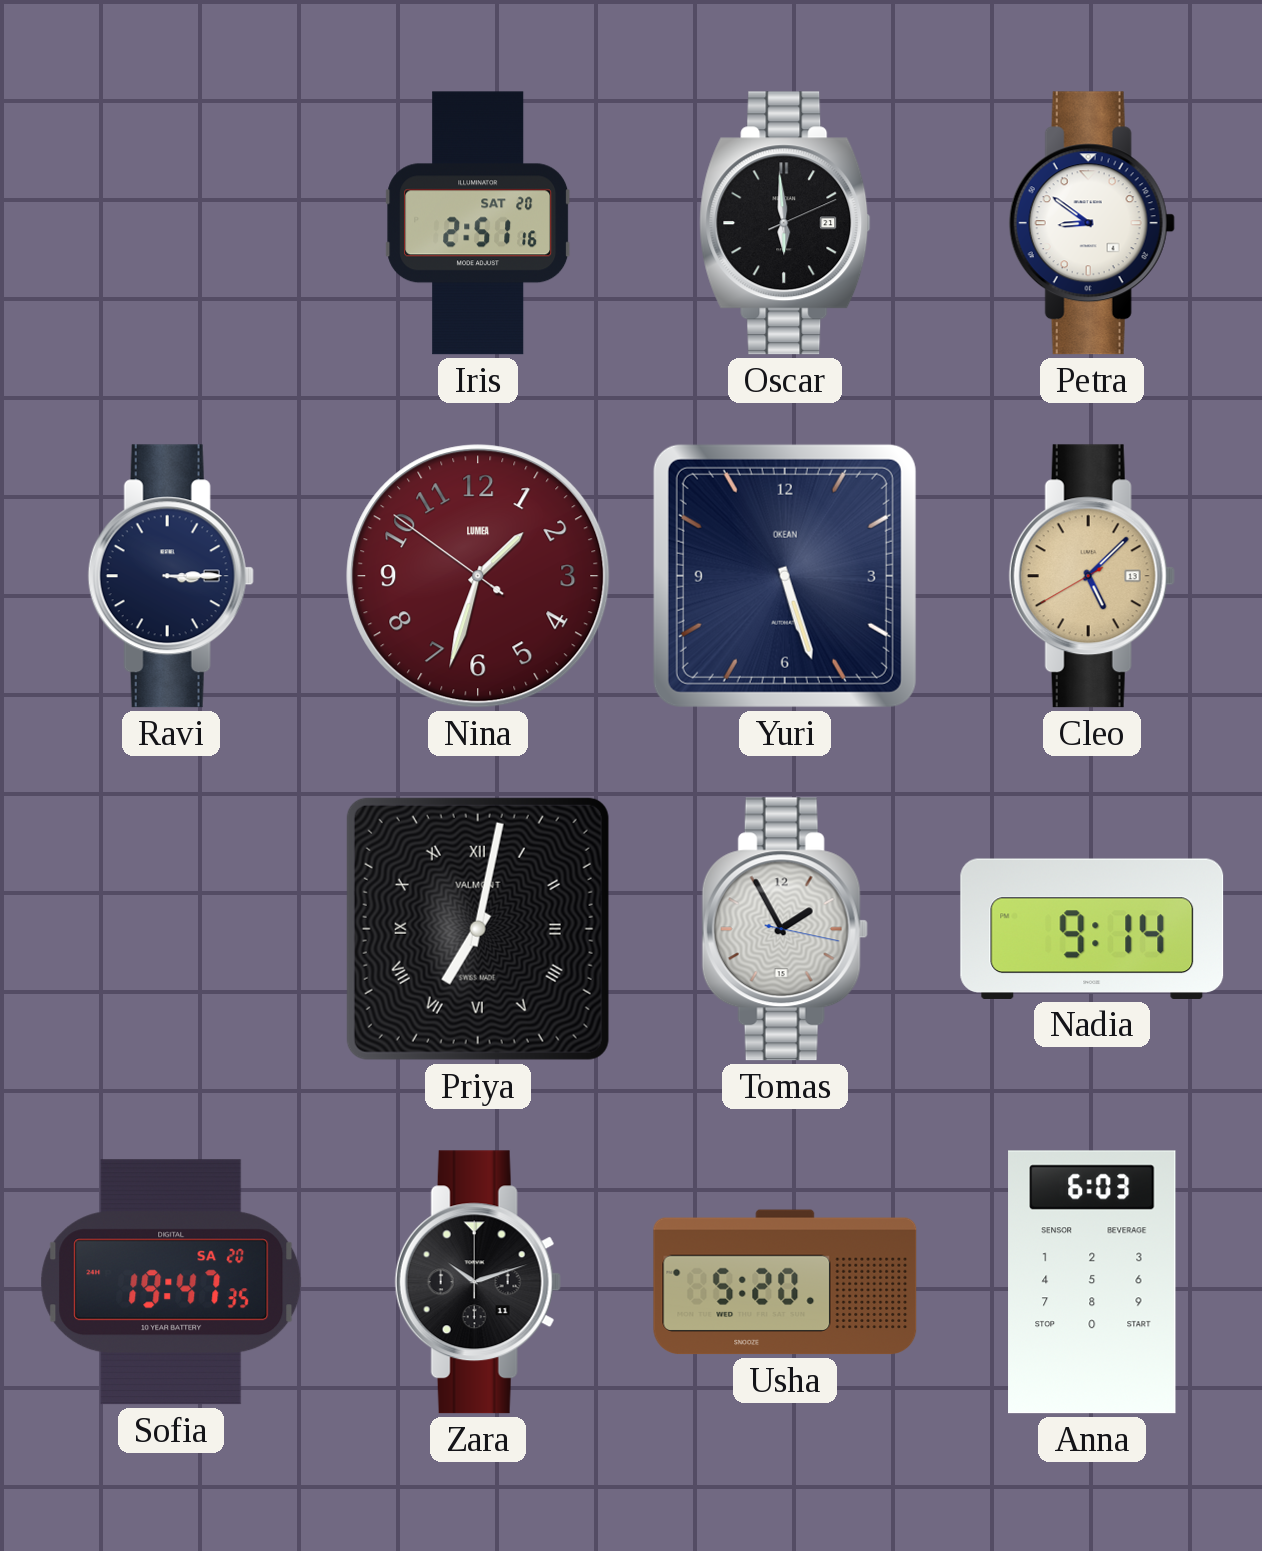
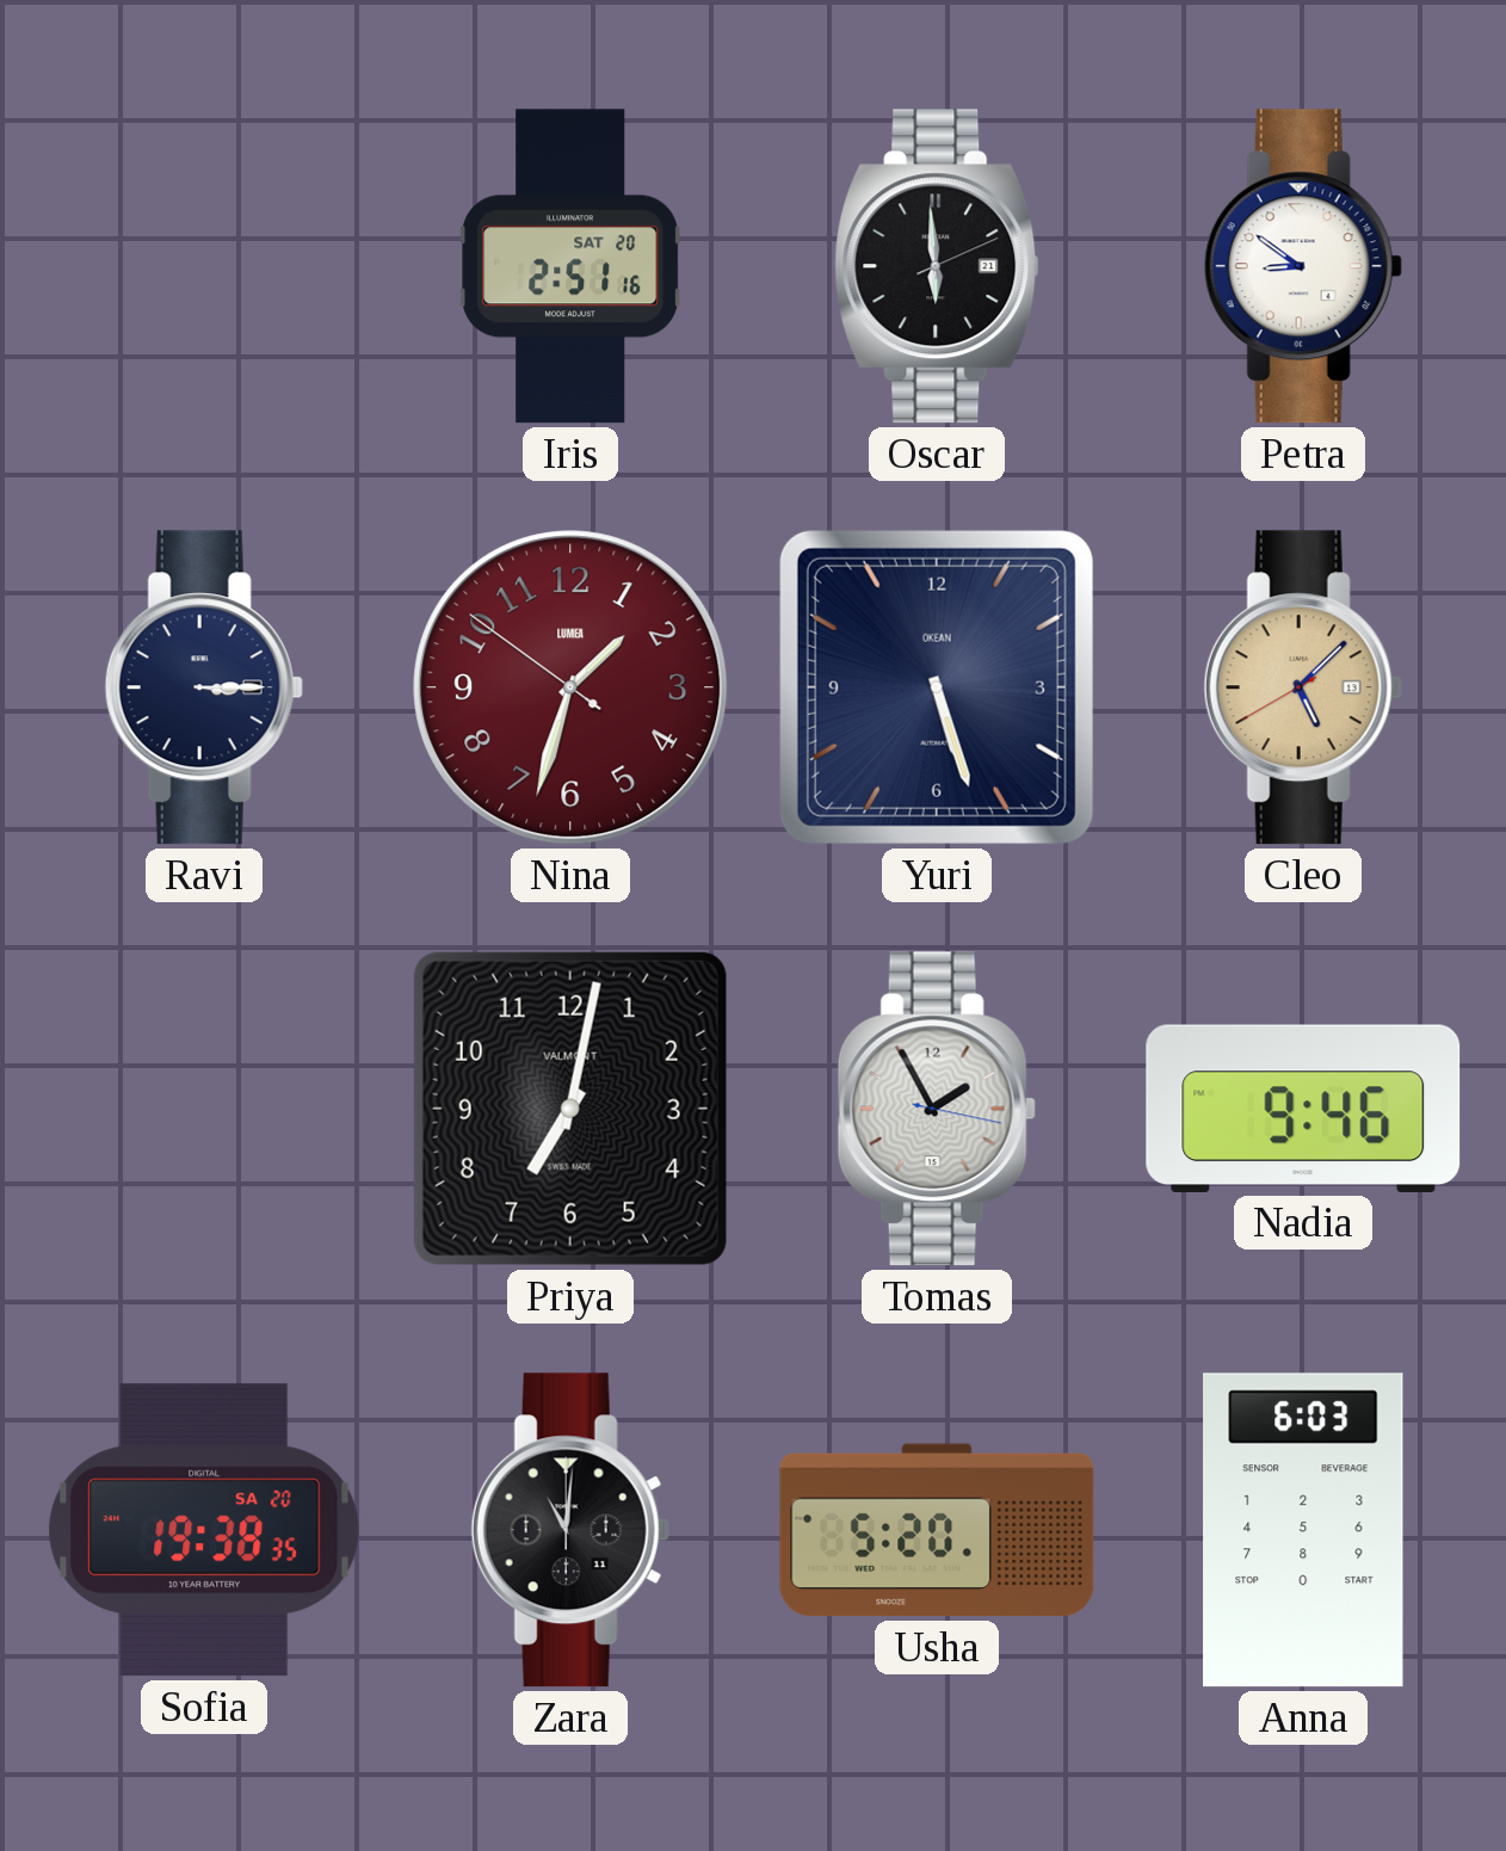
Priya numerals: Roman -> Arabic (570, 1109)
Nadia: 9:14 -> 9:46 (1303, 1109)
Sofia: 19:47 -> 19:38 (204, 1530)
Zara: 10:12 -> 11:01 (570, 1530)
